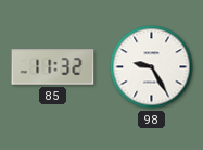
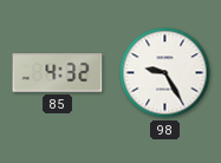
85: 11:32 -> 4:32 (58, 73)
